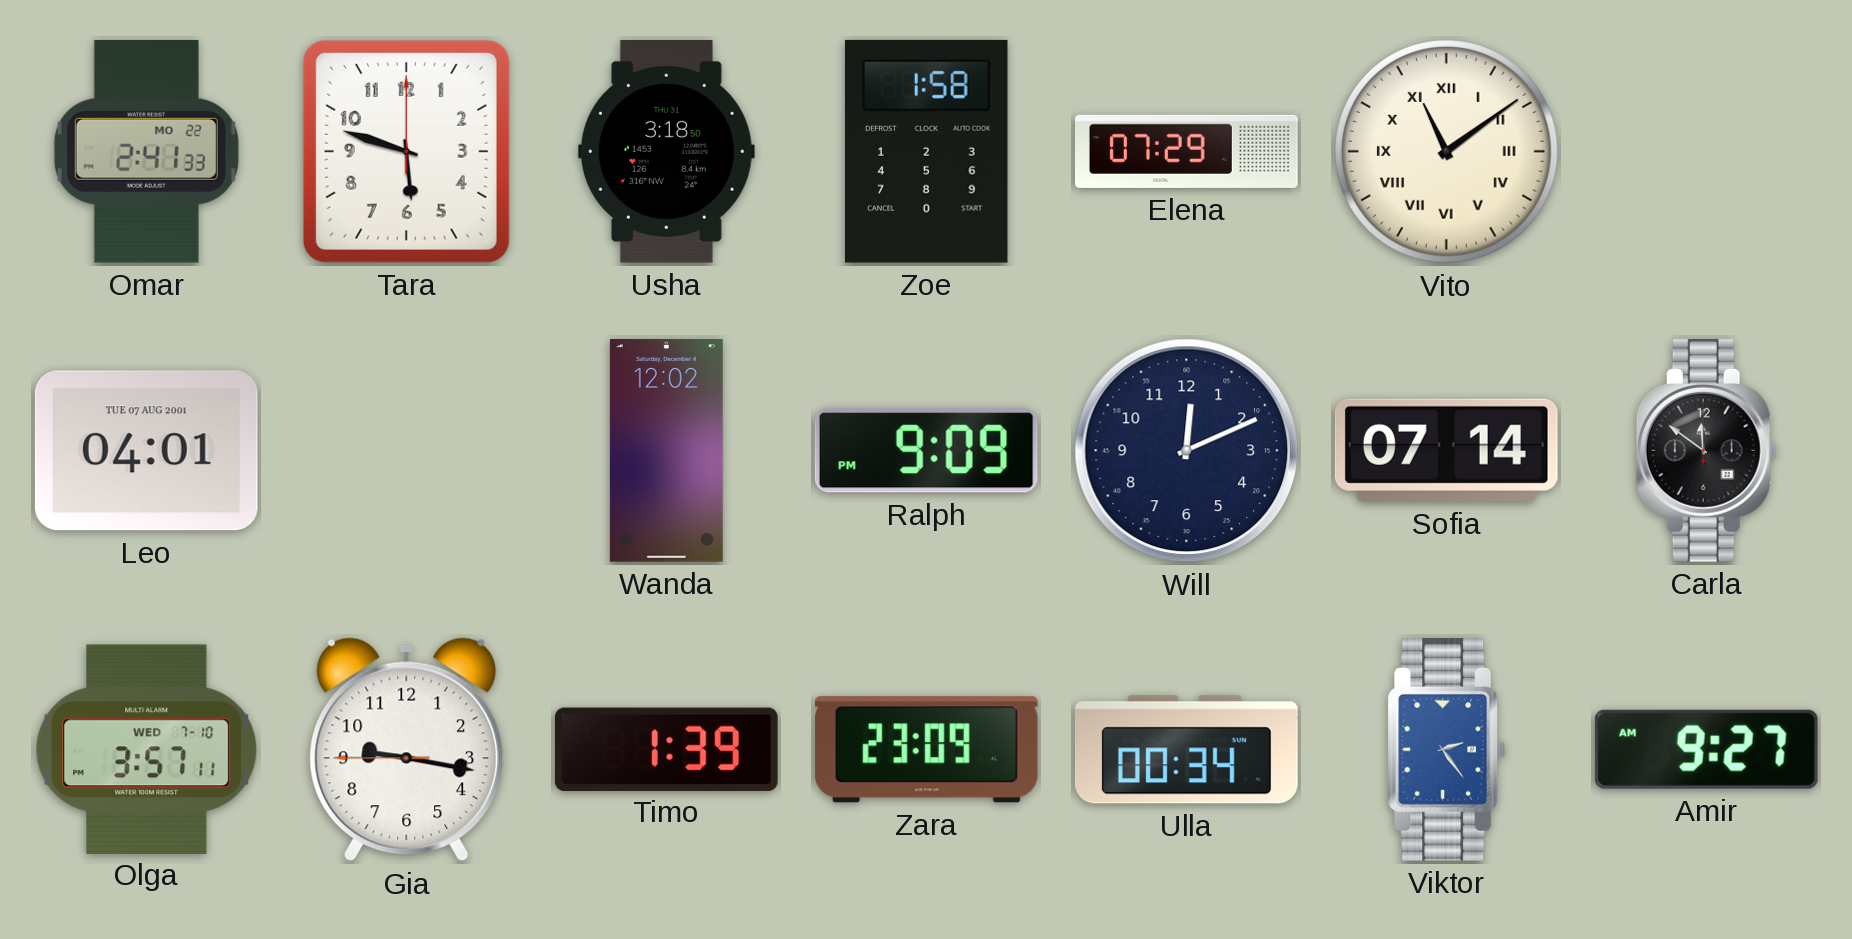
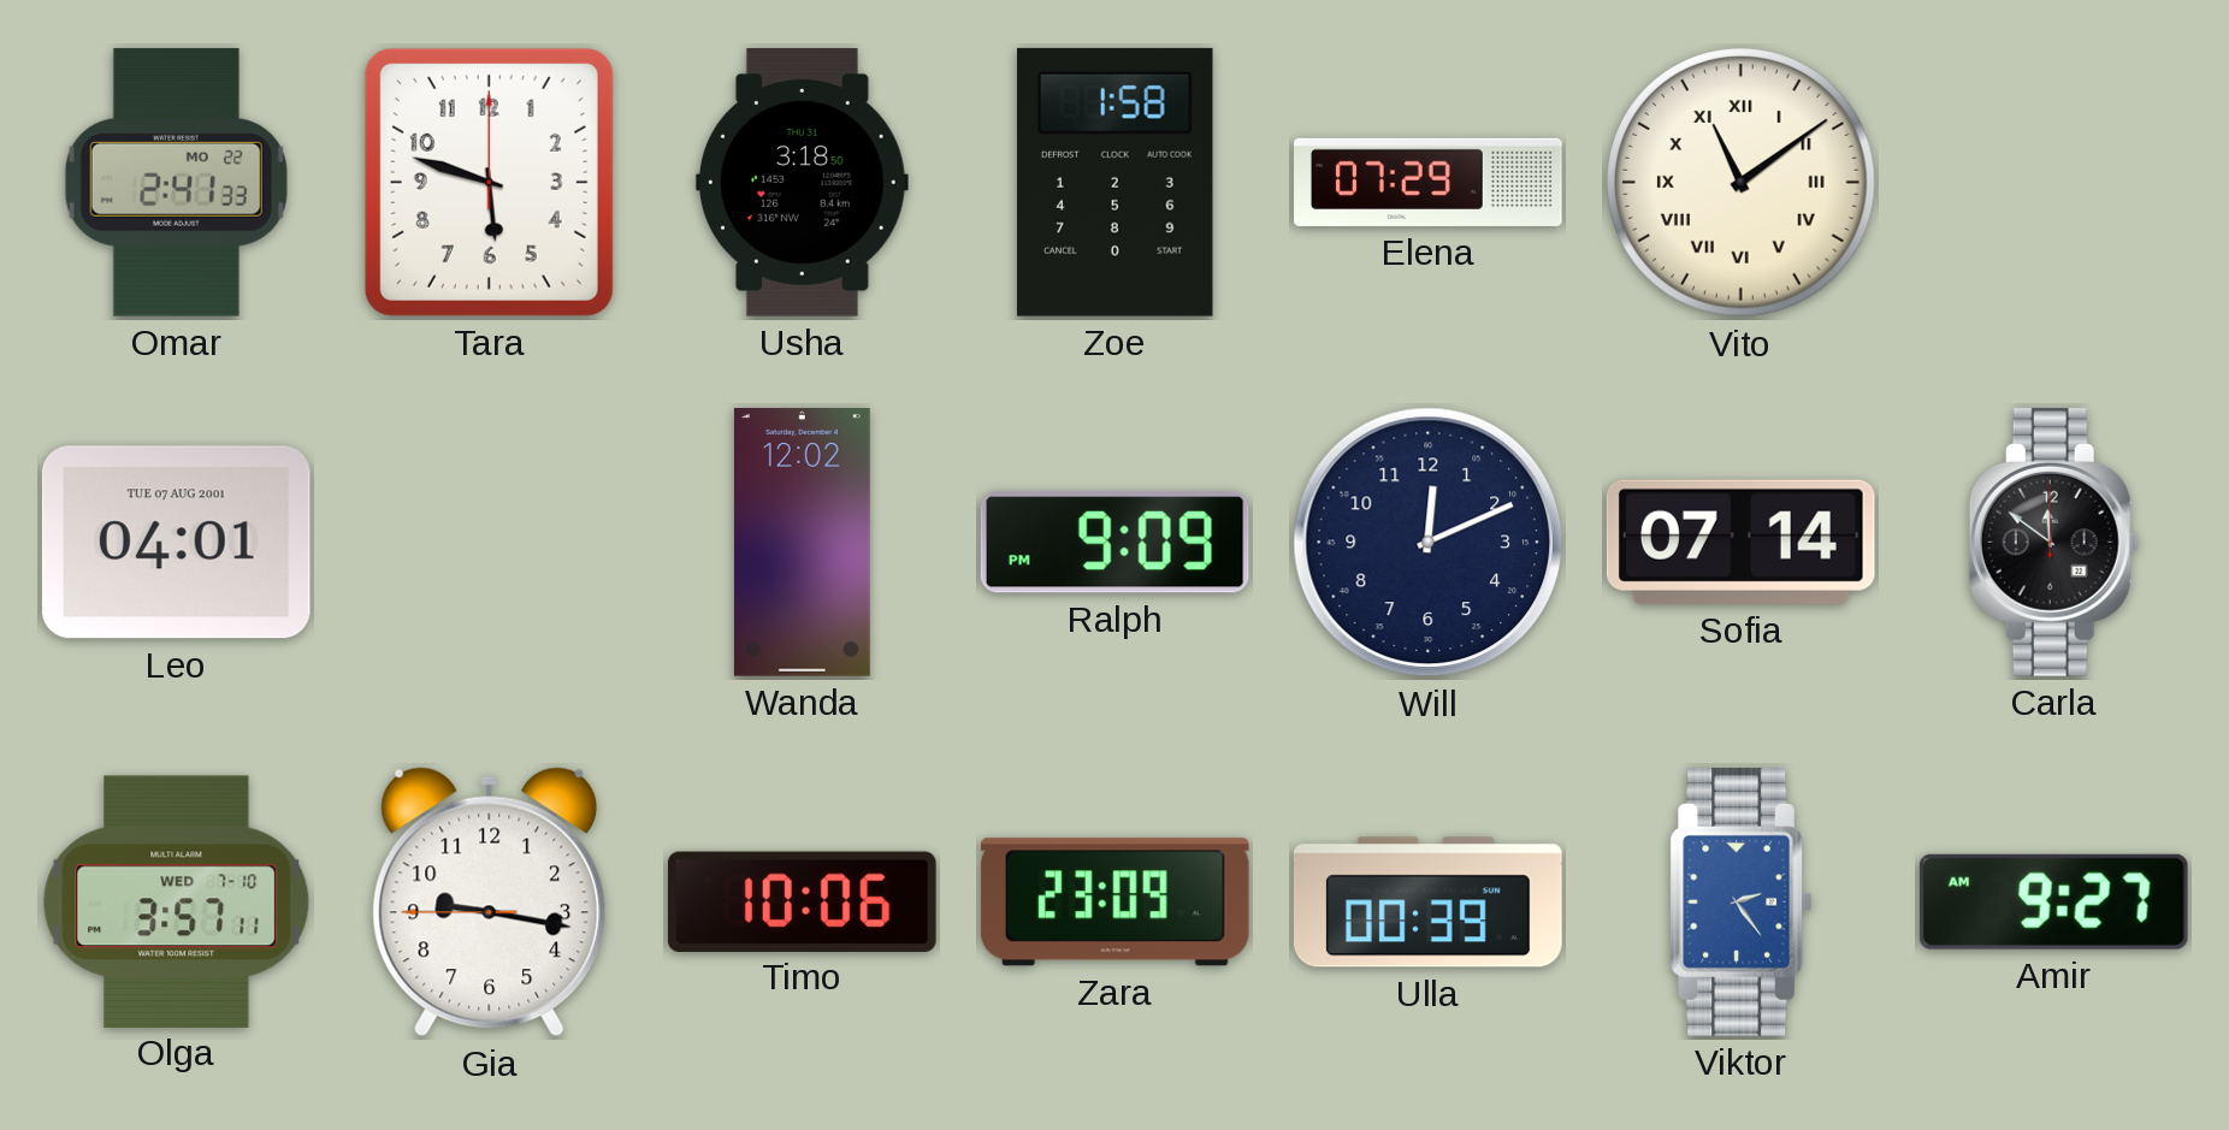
Timo: 1:39 -> 10:06 (802, 901)
Ulla: 00:34 -> 00:39 (1427, 903)
